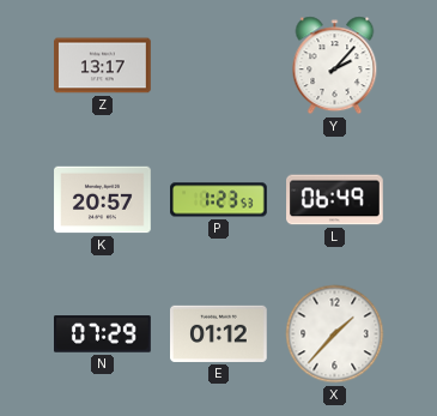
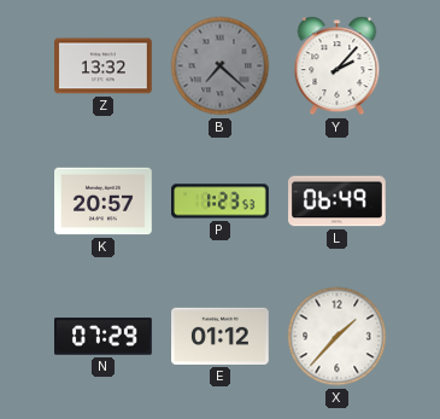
Z: 13:17 -> 13:32 (104, 66)
B: none -> 7:22 (221, 66)
